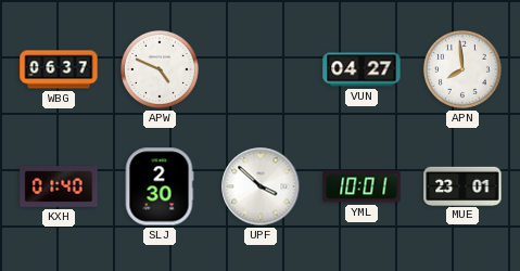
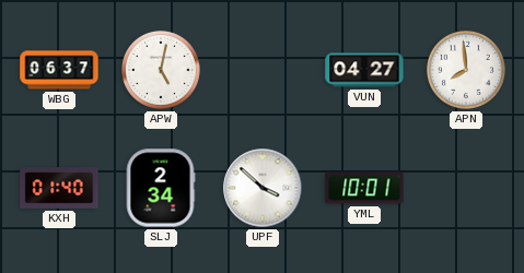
APW: 4:49 -> 5:02 (162, 71)
SLJ: 2:30 -> 2:34 (161, 188)
MUE: 23:01 -> none (462, 185)
